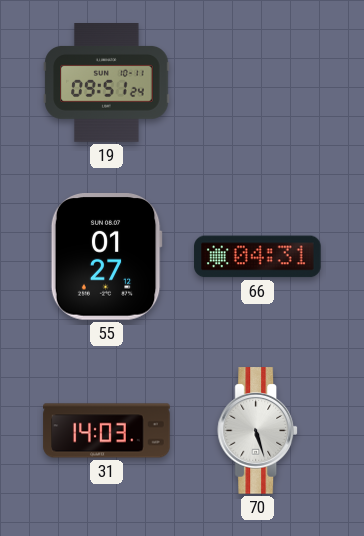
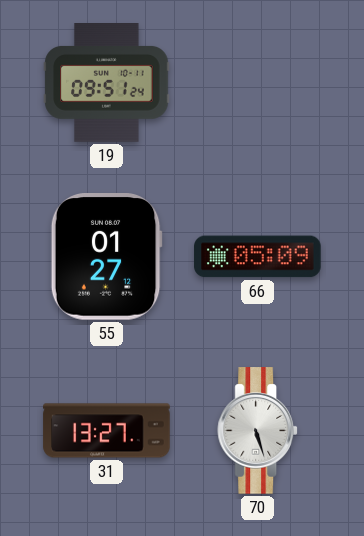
66: 04:31 -> 05:09 (258, 257)
31: 14:03 -> 13:27 (107, 431)
